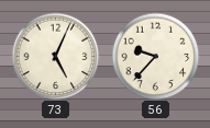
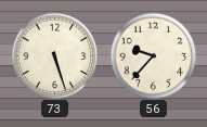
73: 5:04 -> 5:27 (54, 55)
